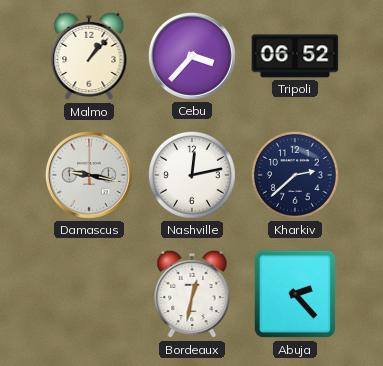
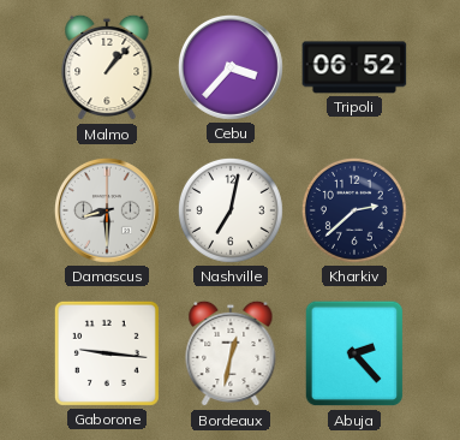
Damascus: 9:17 -> 8:30 (107, 210)
Nashville: 12:13 -> 7:02 (231, 210)
Gaborone: none -> 9:16 (107, 353)
